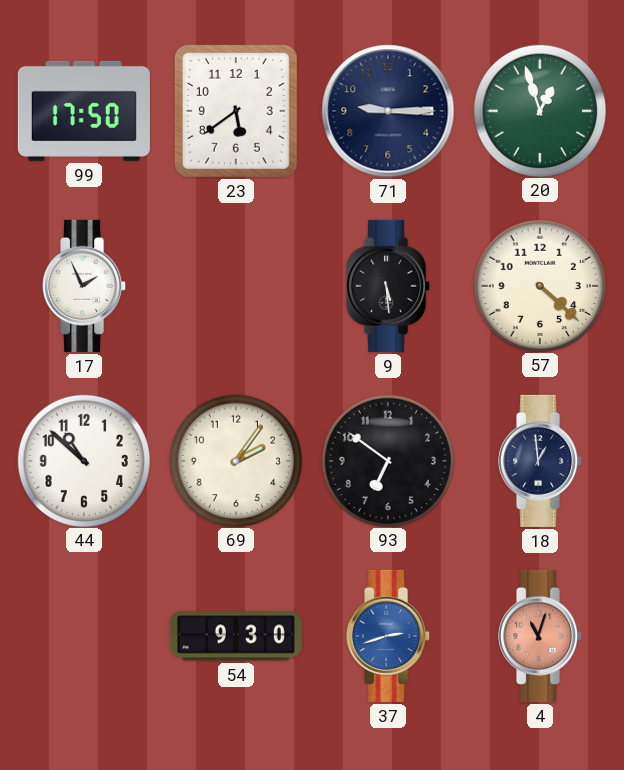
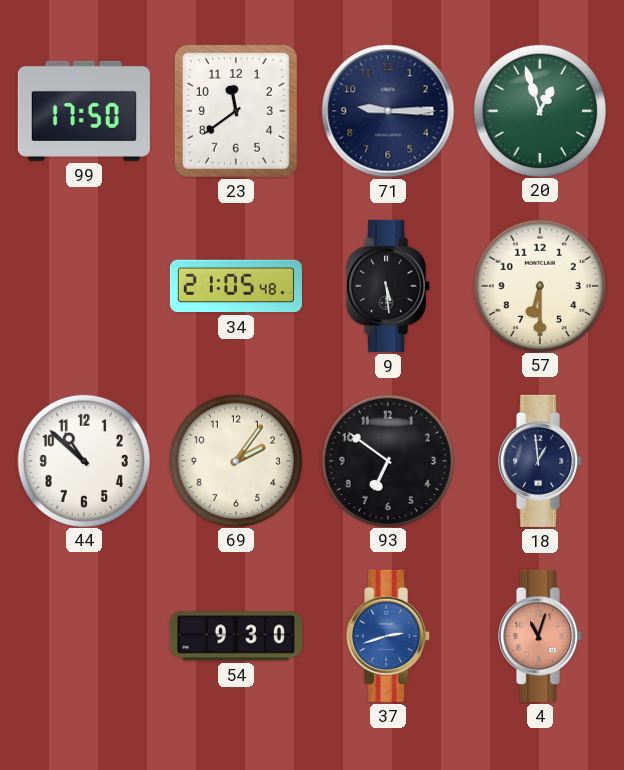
23: 5:39 -> 11:39 (236, 111)
17: 1:56 -> none (85, 286)
34: none -> 21:05 (236, 286)
57: 4:22 -> 6:30 (539, 285)
